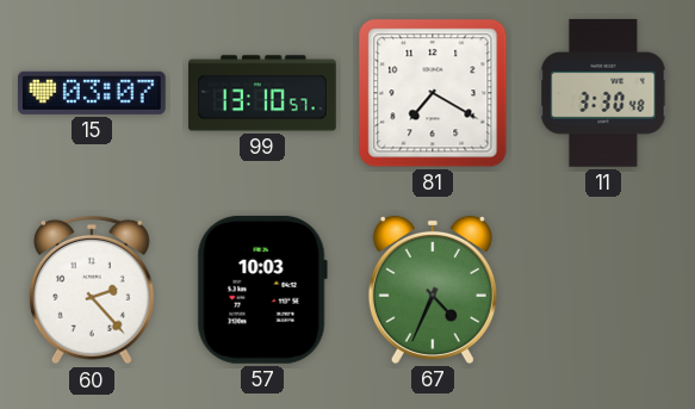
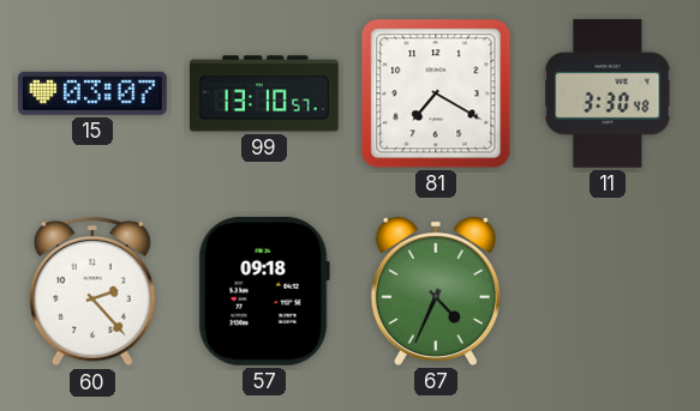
57: 10:03 -> 09:18 (264, 291)
